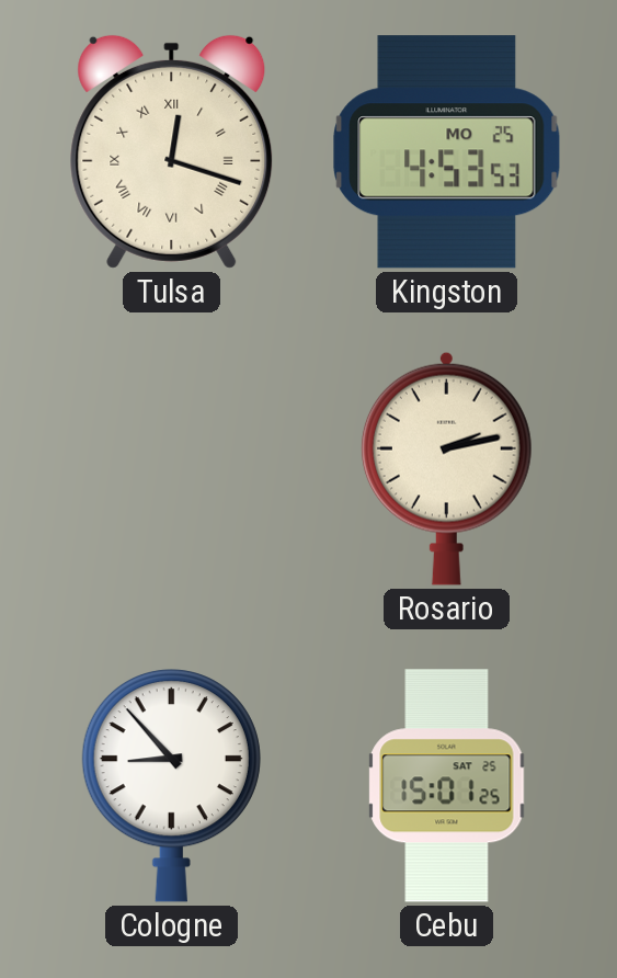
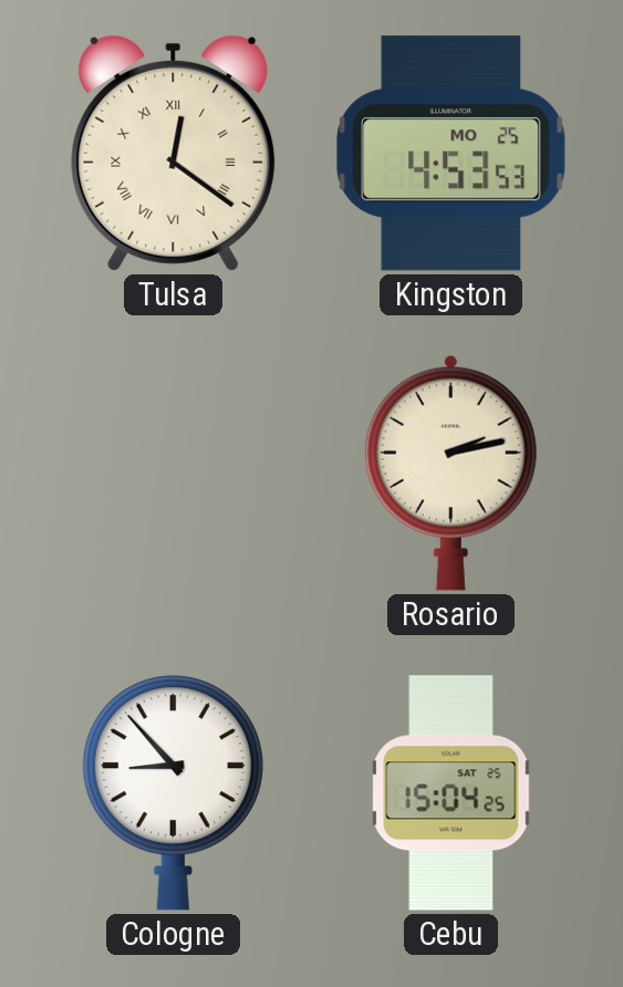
Tulsa: 12:18 -> 12:21 (174, 153)
Cebu: 15:01 -> 15:04 (451, 793)
